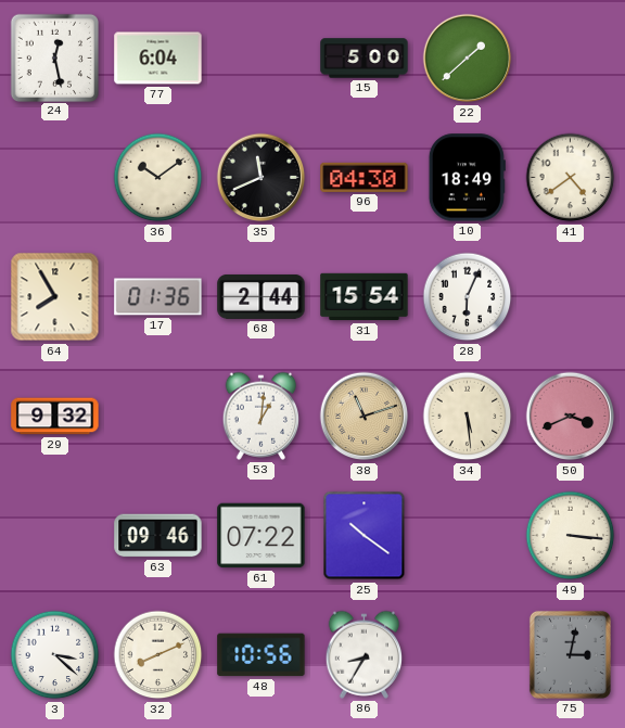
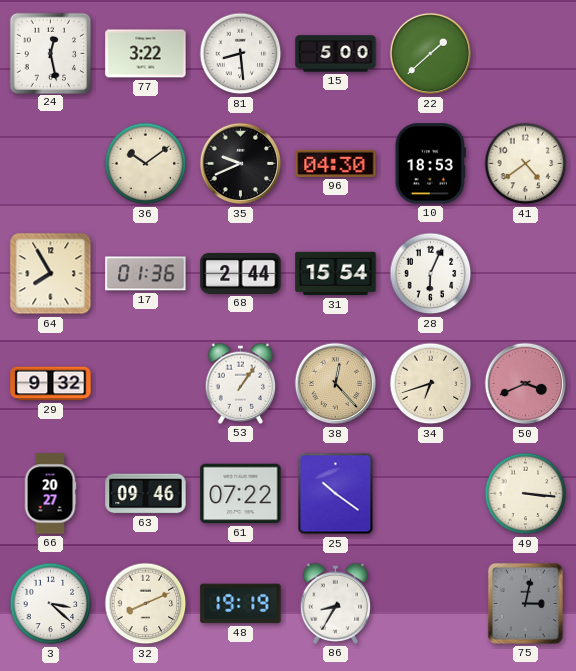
77: 6:04 -> 3:22 (146, 54)
81: none -> 8:29 (241, 54)
35: 11:41 -> 9:41 (241, 164)
10: 18:49 -> 18:53 (430, 164)
53: 1:01 -> 1:06 (241, 383)
38: 11:12 -> 12:23 (336, 384)
34: 5:29 -> 6:42 (431, 384)
66: none -> 20:27 (50, 494)
48: 10:56 -> 19:19 (241, 604)
